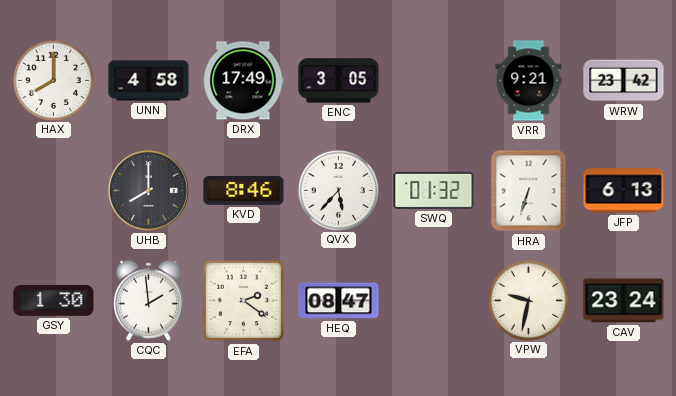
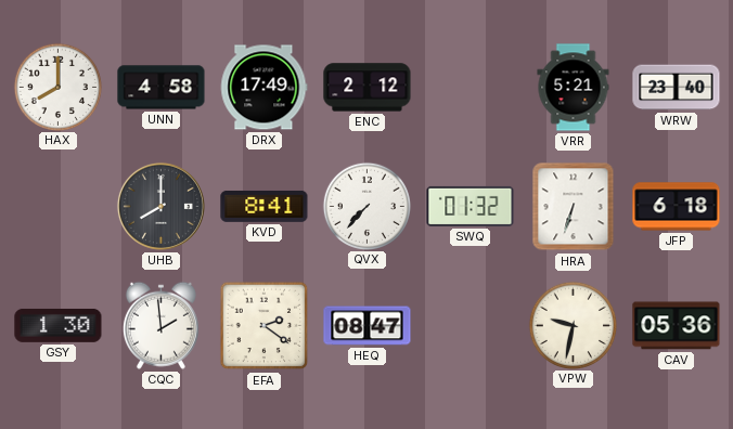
ENC: 3:05 -> 2:12 (368, 88)
VRR: 9:21 -> 5:21 (574, 88)
WRW: 23:42 -> 23:40 (677, 88)
KVD: 8:46 -> 8:41 (265, 206)
QVX: 5:37 -> 7:37 (366, 206)
JFP: 6:13 -> 6:18 (677, 207)
CAV: 23:24 -> 05:36 (677, 326)
